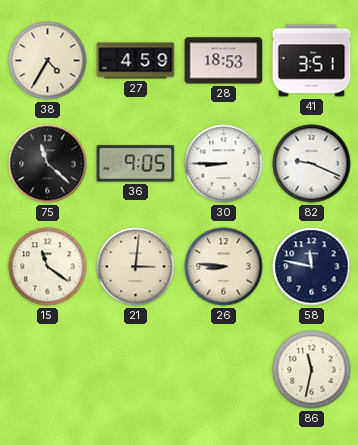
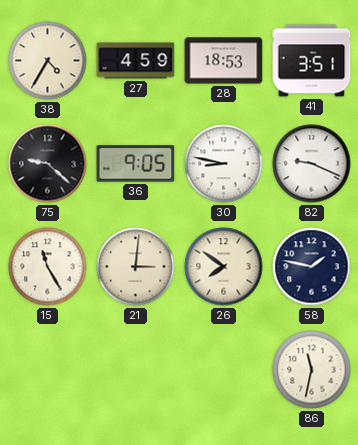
75: 11:22 -> 9:22 (48, 164)
30: 8:45 -> 8:47 (224, 164)
15: 11:21 -> 11:25 (48, 267)
26: 8:46 -> 7:51 (224, 267)
58: 11:47 -> 1:47 (312, 267)
